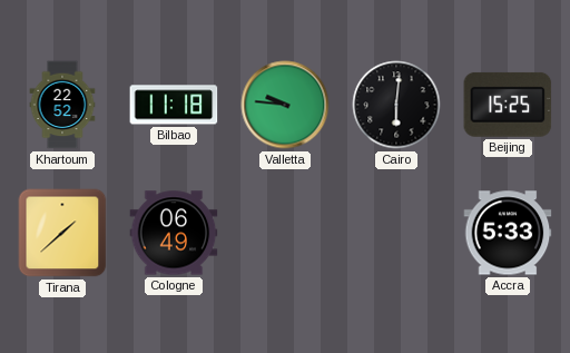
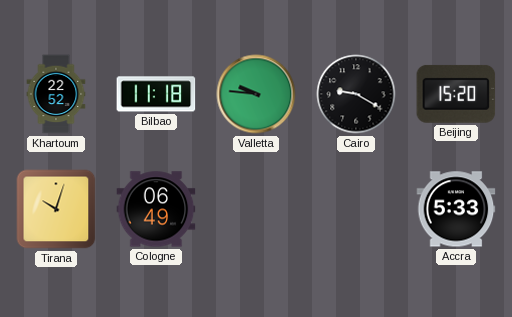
Cairo: 6:01 -> 9:20 (356, 94)
Beijing: 15:25 -> 15:20 (456, 94)
Tirana: 1:38 -> 10:03 (56, 209)
